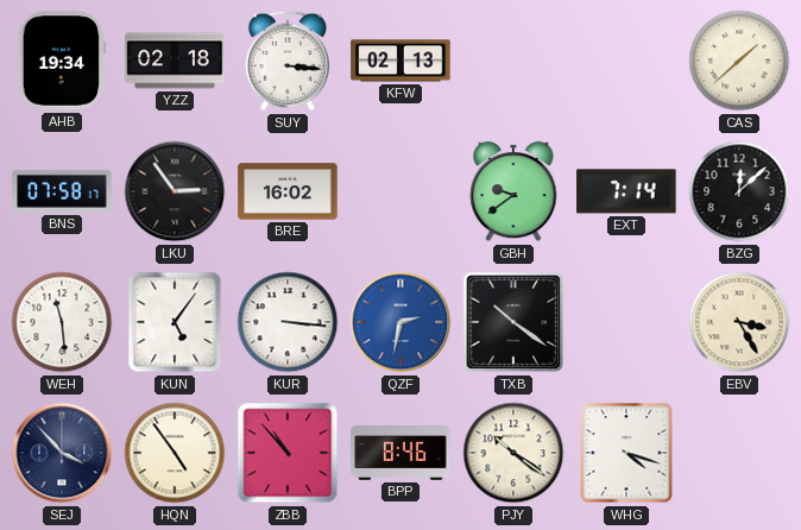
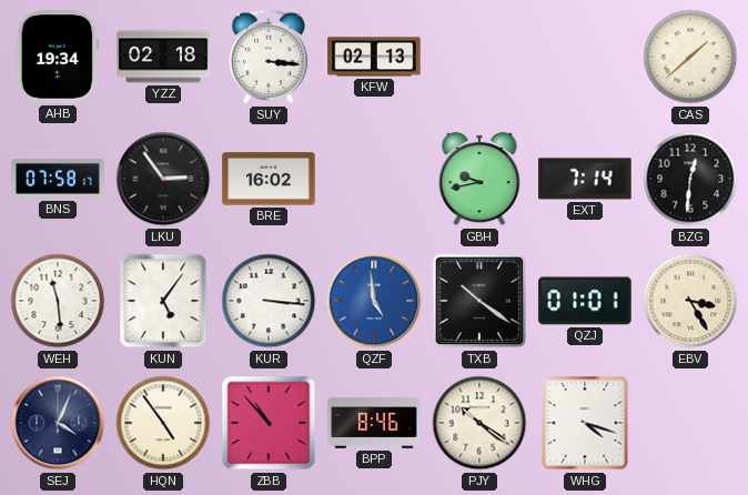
GBH: 9:39 -> 9:43 (479, 179)
BZG: 12:08 -> 12:31 (690, 179)
QZF: 2:32 -> 4:59 (374, 301)
QZJ: none -> 01:01 (585, 301)
SEJ: 3:53 -> 4:04 (58, 423)
